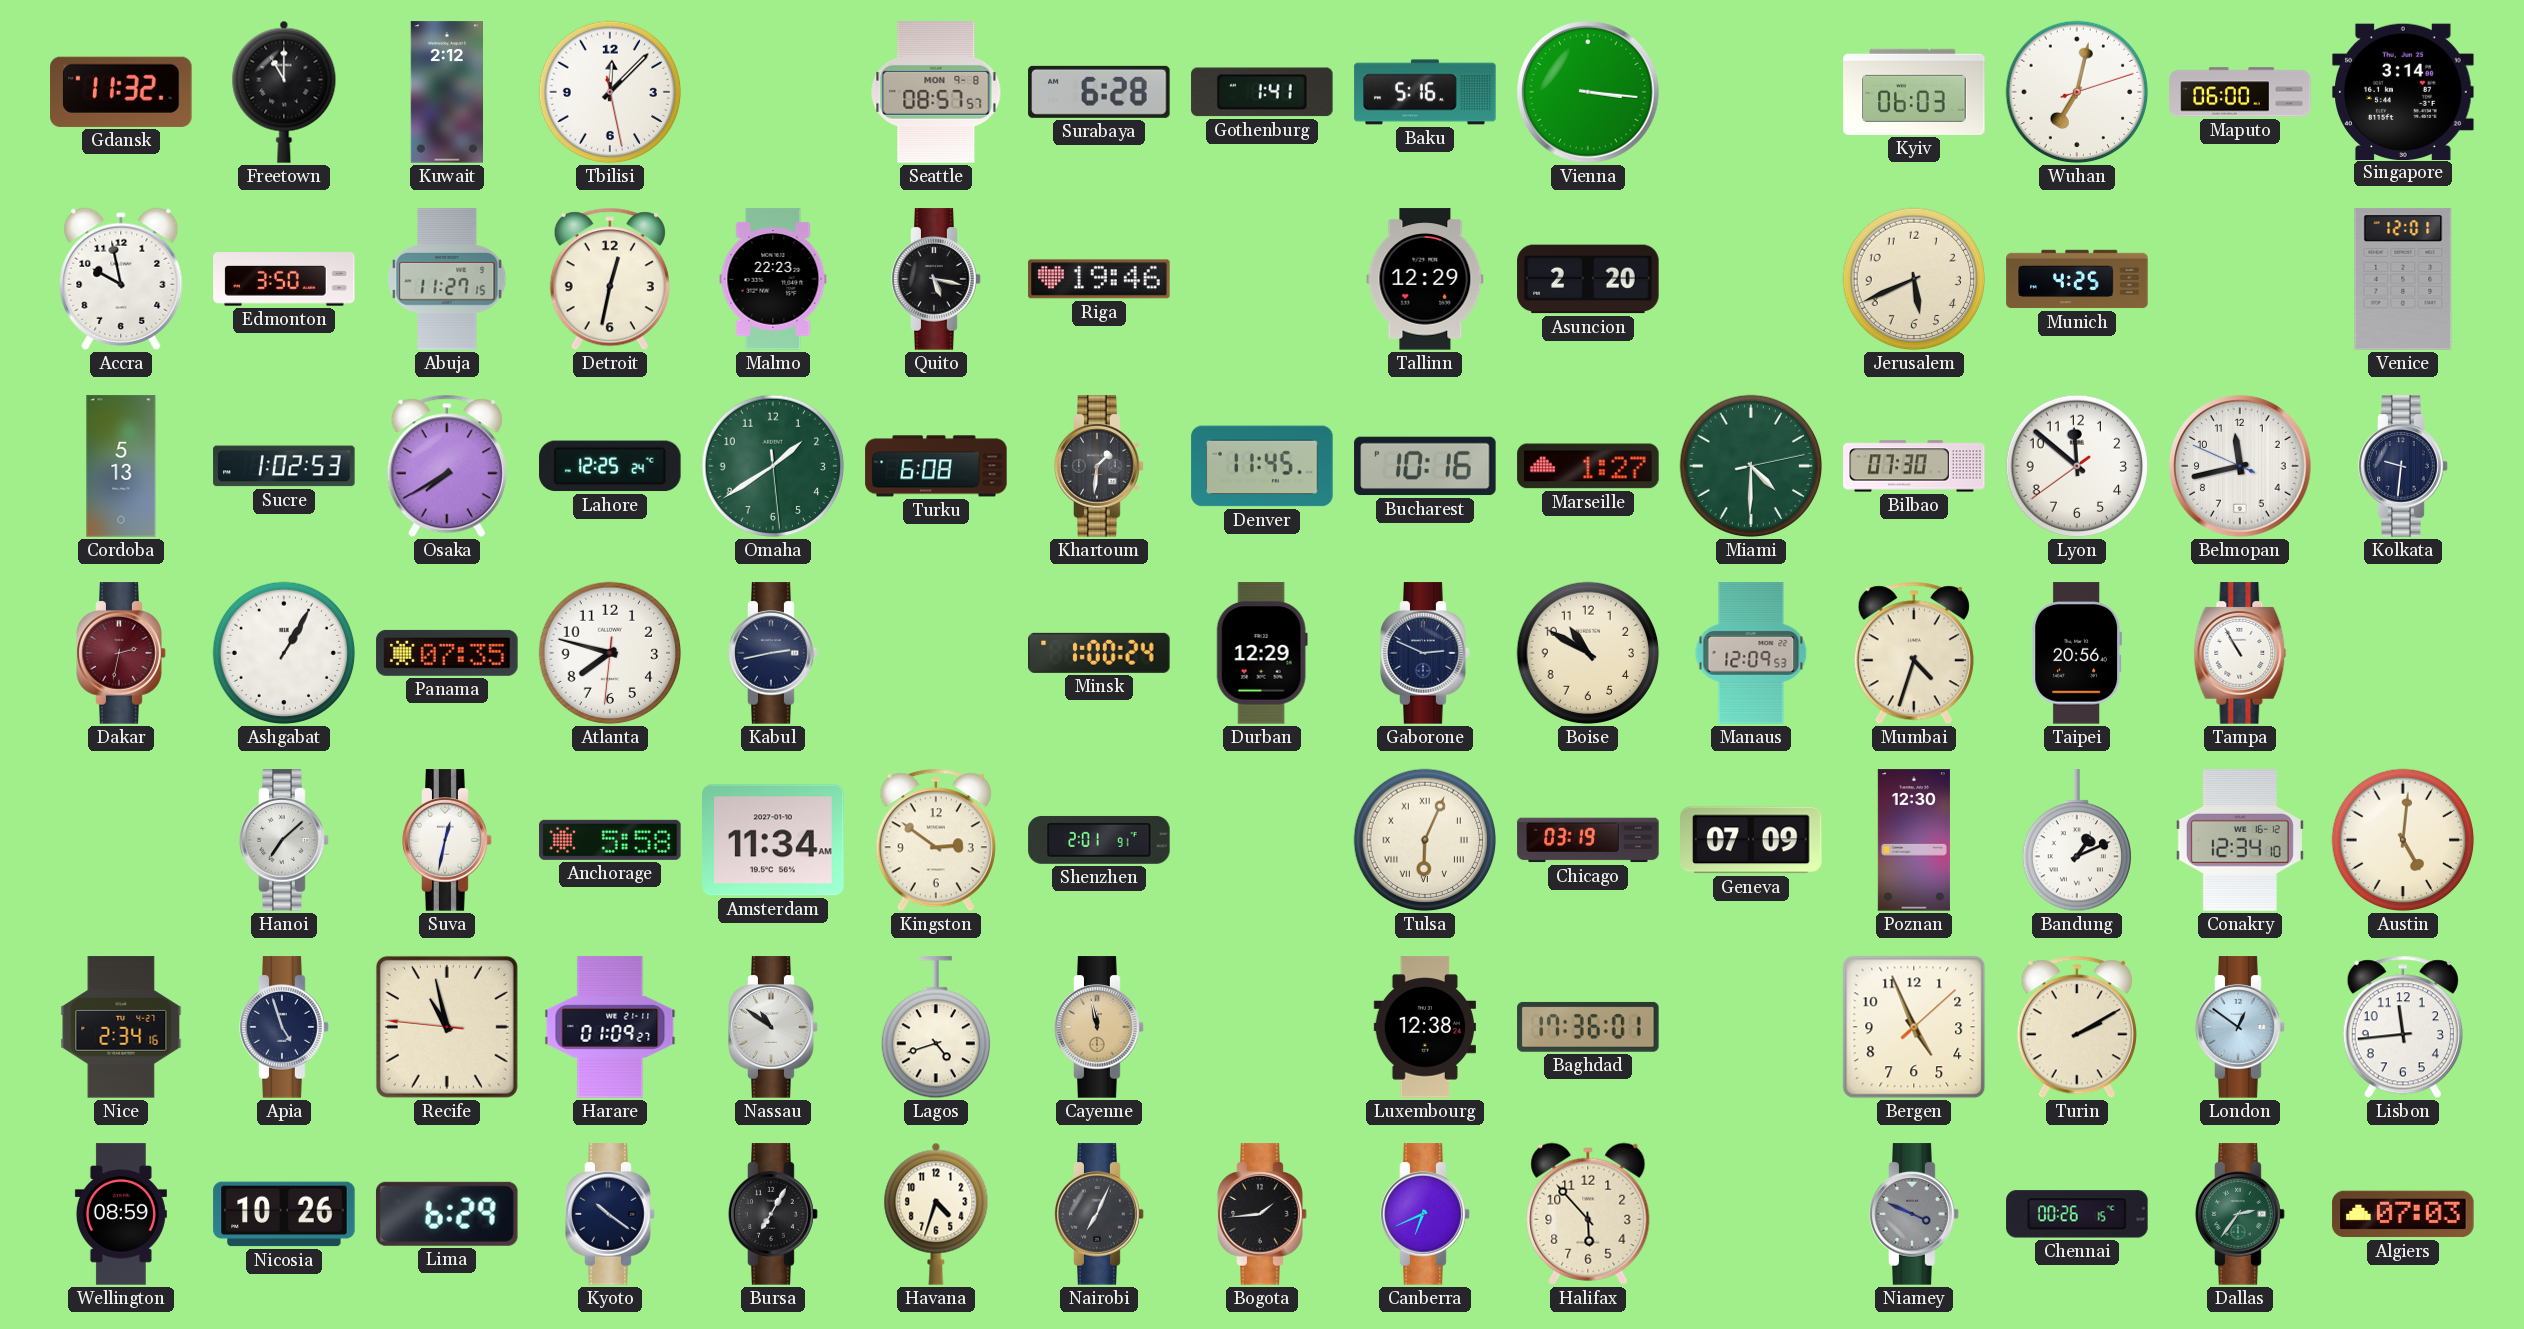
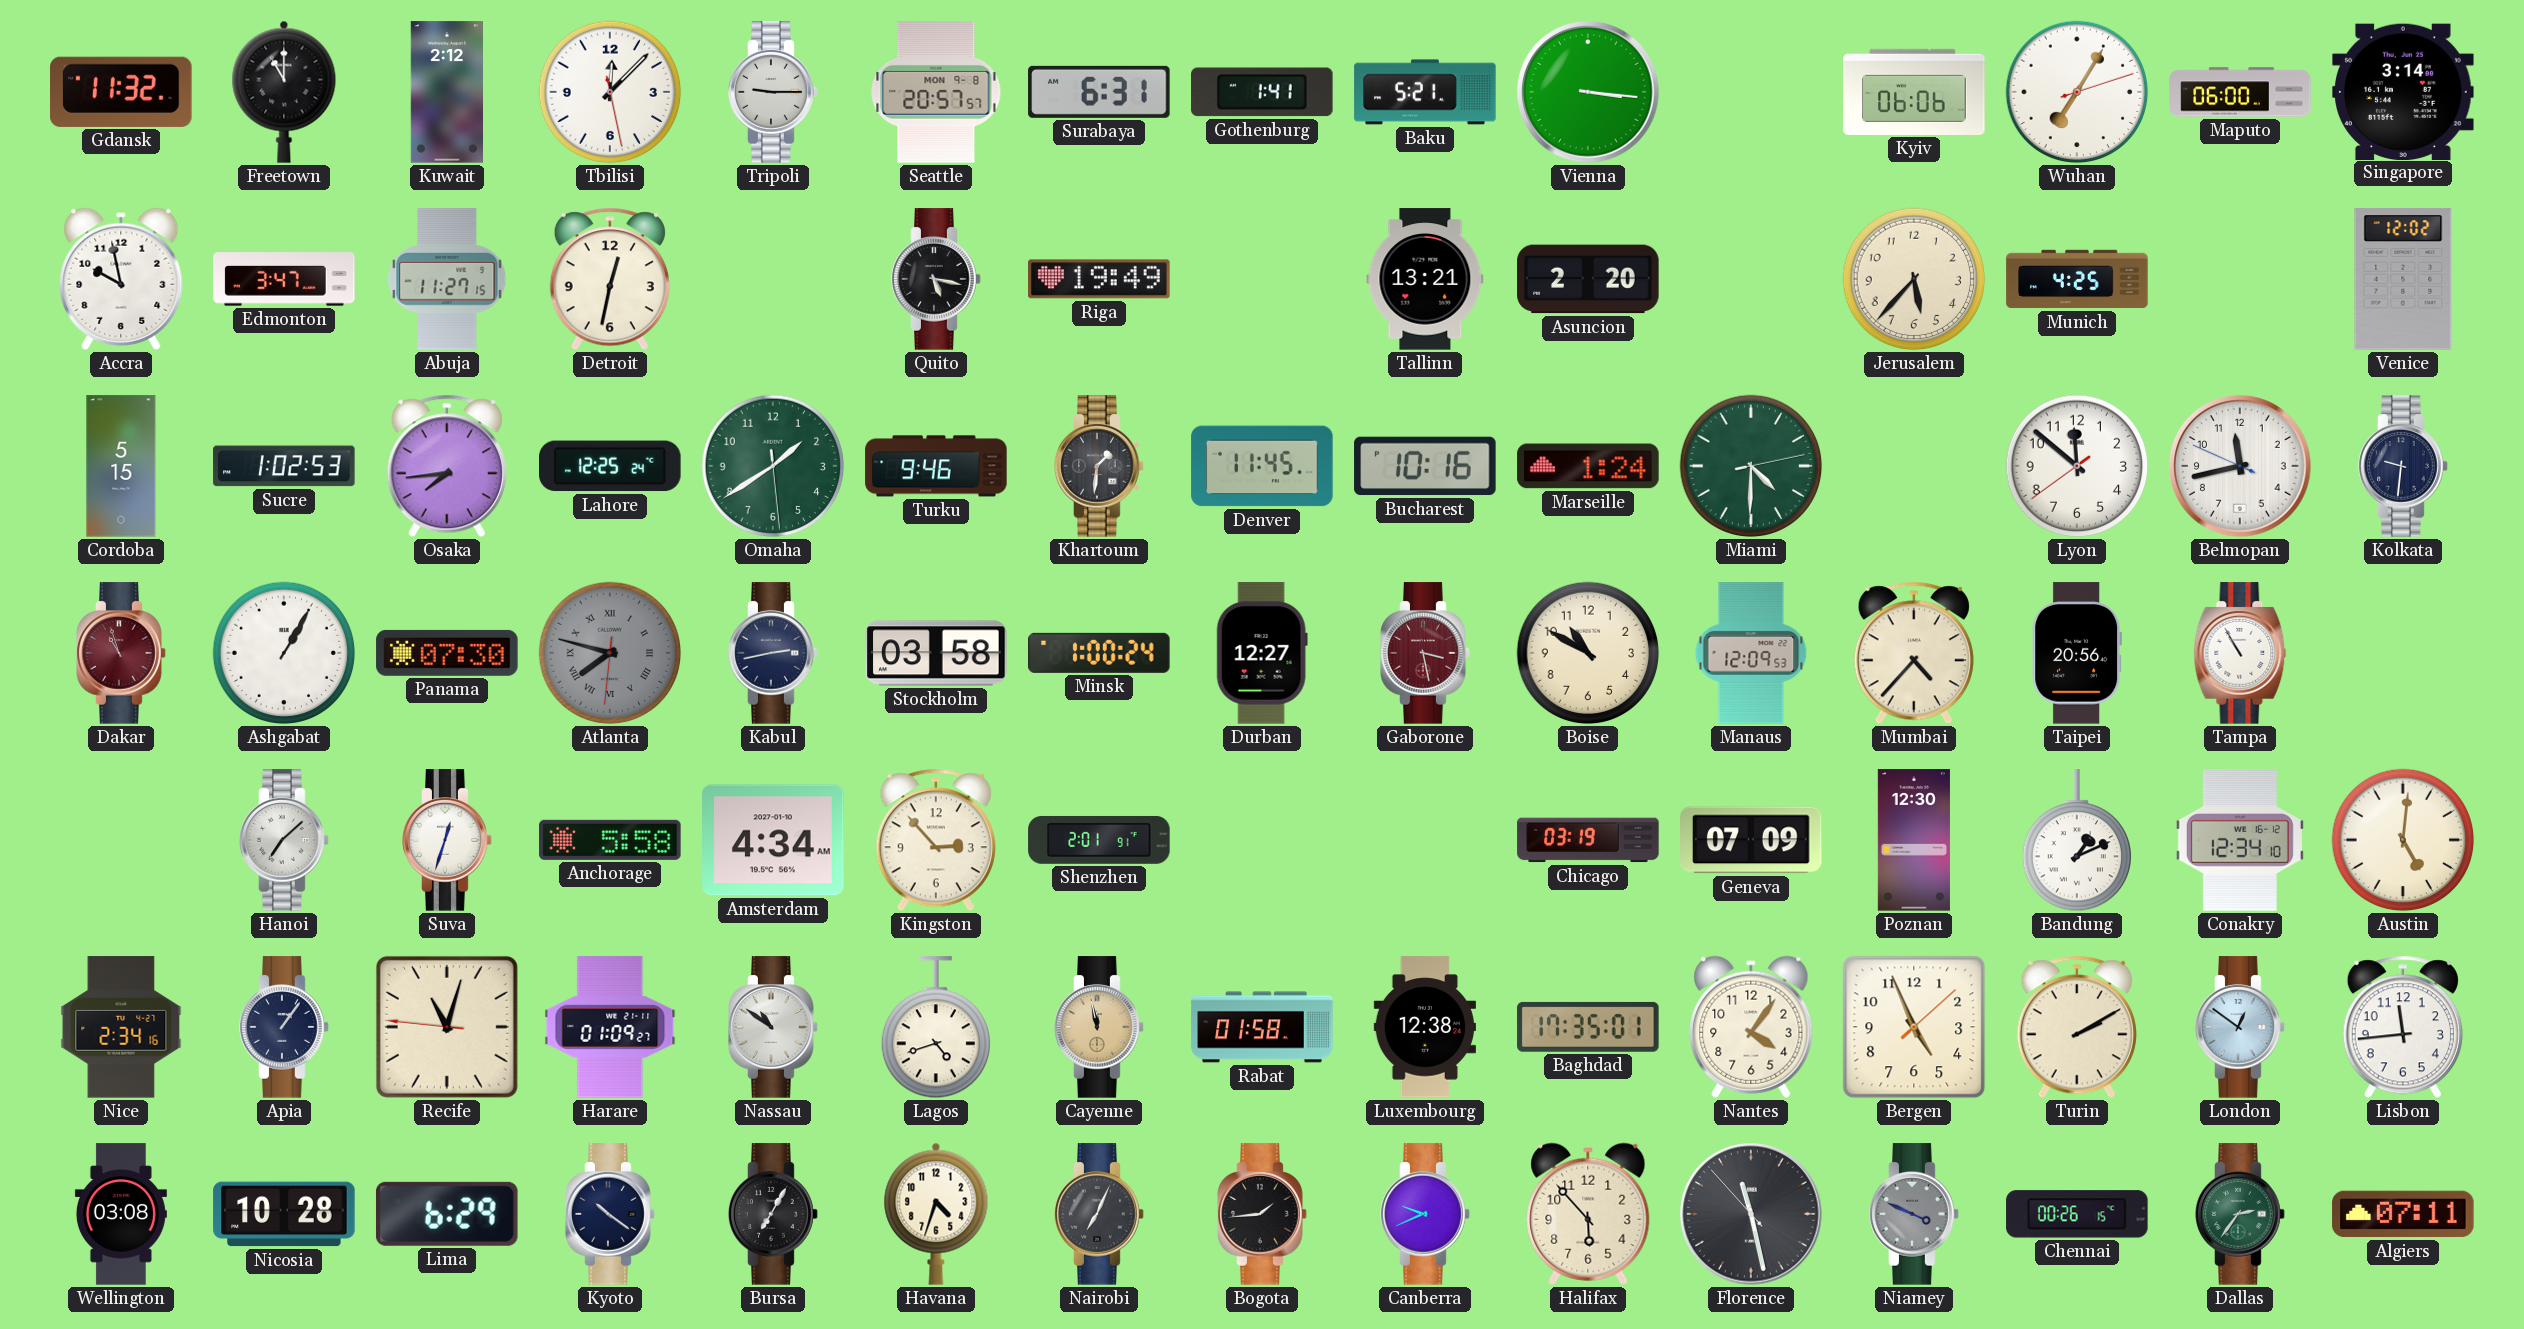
Tripoli: none -> 9:15 (773, 92)
Seattle: 08:57 -> 20:57 (936, 92)
Surabaya: 6:28 -> 6:31 (1099, 92)
Baku: 5:16 -> 5:21 (1425, 92)
Kyiv: 06:03 -> 06:06 (1914, 92)
Wuhan: 7:02 -> 7:05 (2077, 92)
Edmonton: 3:50 -> 3:47 (284, 279)
Malmo: 22:23 -> none (773, 279)
Riga: 19:46 -> 19:49 (1099, 279)
Tallinn: 12:29 -> 13:21 (1425, 279)
Jerusalem: 5:41 -> 5:37 (1914, 279)
Venice: 12:01 -> 12:02 (2403, 279)
Cordoba: 5:13 -> 5:15 (121, 466)
Osaka: 7:40 -> 7:44 (447, 466)
Turku: 6:08 -> 9:46 (936, 466)
Marseille: 1:27 -> 1:24 (1588, 466)
Bilbao: 07:30 -> none (1914, 466)
Dakar: 2:32 -> 10:57 (121, 653)
Panama: 07:35 -> 07:30 (447, 653)
Atlanta dial: white -> grey (610, 653)
Atlanta numerals: Arabic -> Roman (610, 653)
Stockholm: none -> 03:58 (936, 653)
Durban: 12:29 -> 12:27 (1262, 653)
Gaborone: 2:49 -> 3:28 (1425, 653)
Gaborone dial: navy -> burgundy (1425, 653)
Mumbai: 4:33 -> 4:37 (1914, 653)
Suva: 12:32 -> 12:33 (447, 840)
Amsterdam: 11:34 -> 4:34 (773, 840)
Kingston: 2:51 -> 2:53 (936, 840)
Tulsa: 6:04 -> none (1425, 840)
Apia: 4:57 -> 1:06 (284, 1027)
Recife: 10:57 -> 11:02 (447, 1027)
Rabat: none -> 01:58 (1262, 1027)
Baghdad: 17:36 -> 17:35 (1588, 1027)
Nantes: none -> 4:06 (1751, 1027)
Wellington: 08:59 -> 03:08 (121, 1214)
Nicosia: 10:26 -> 10:28 (284, 1214)
Canberra: 6:41 -> 9:41 (1425, 1214)
Florence: none -> 11:27 (1751, 1214)
Algiers: 07:03 -> 07:11 (2403, 1214)
